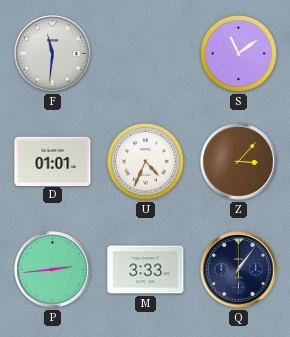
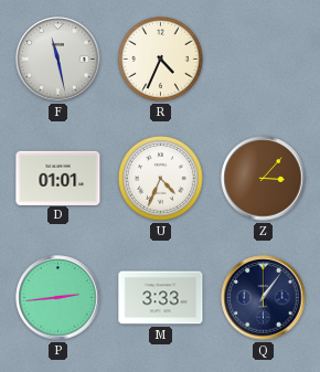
F: 11:31 -> 11:28 (58, 60)
R: none -> 4:34 (160, 59)
S: 11:09 -> none (238, 53)
